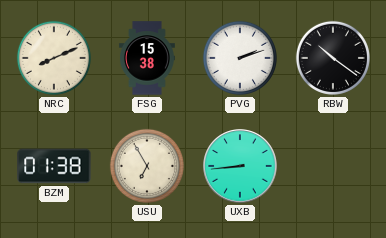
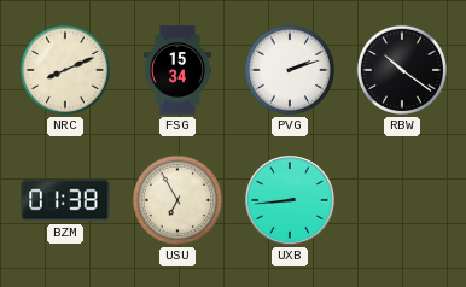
FSG: 15:38 -> 15:34 (177, 70)
